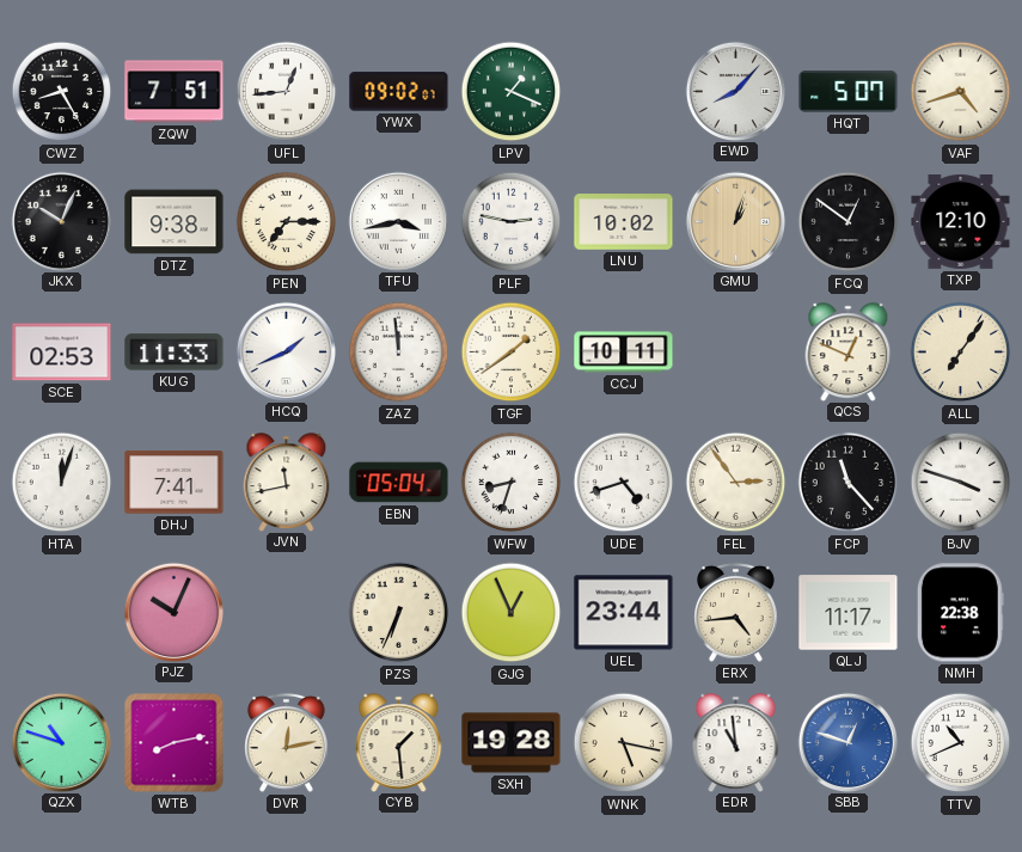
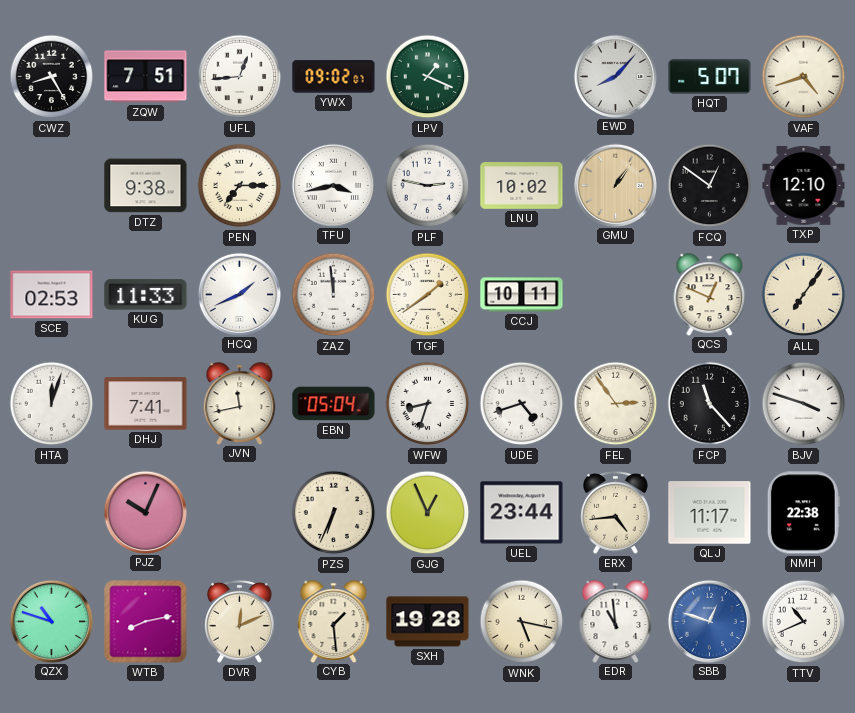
JKX: 10:04 -> none (61, 221)
GMU: 1:03 -> 1:06 (615, 185)
DVR: 12:13 -> 12:11 (240, 621)
